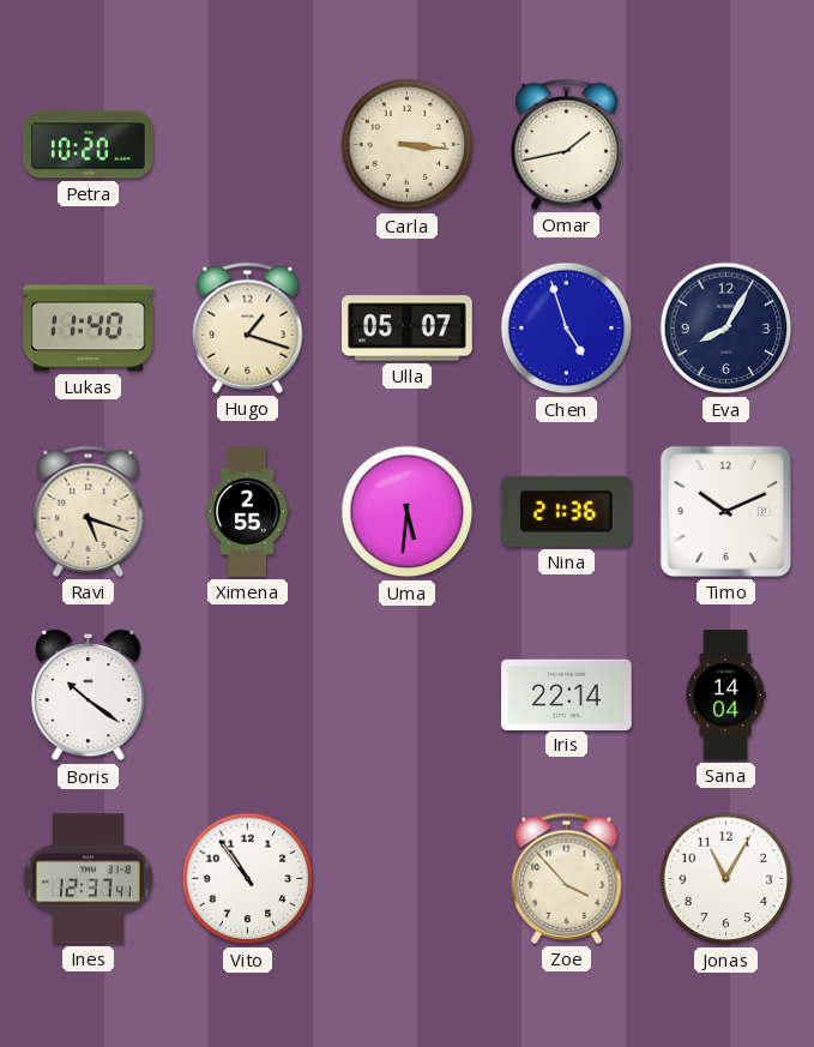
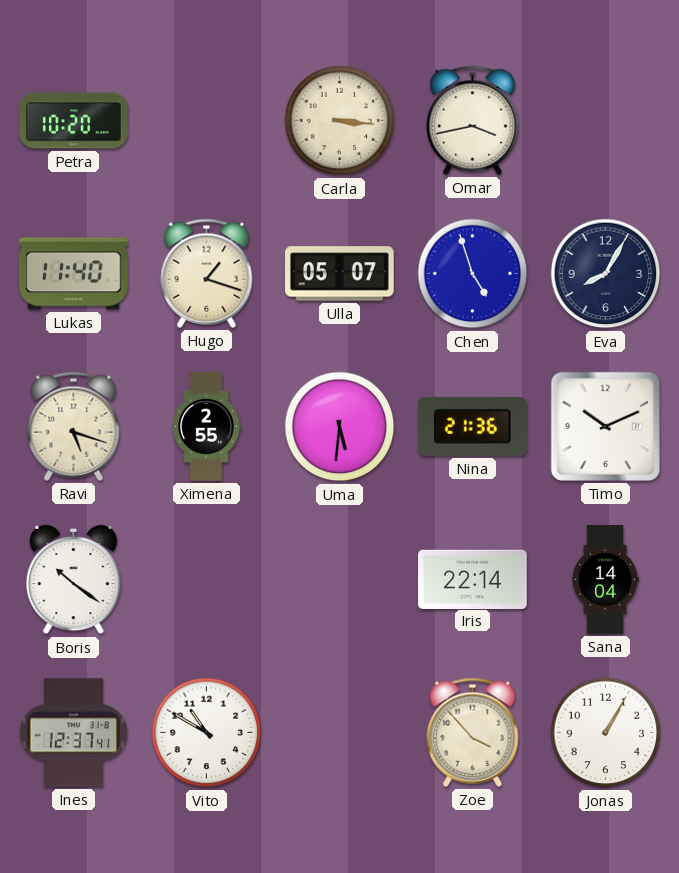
Omar: 1:43 -> 3:43 (473, 120)
Vito: 10:54 -> 10:50 (207, 733)
Jonas: 11:05 -> 1:05 (606, 733)
